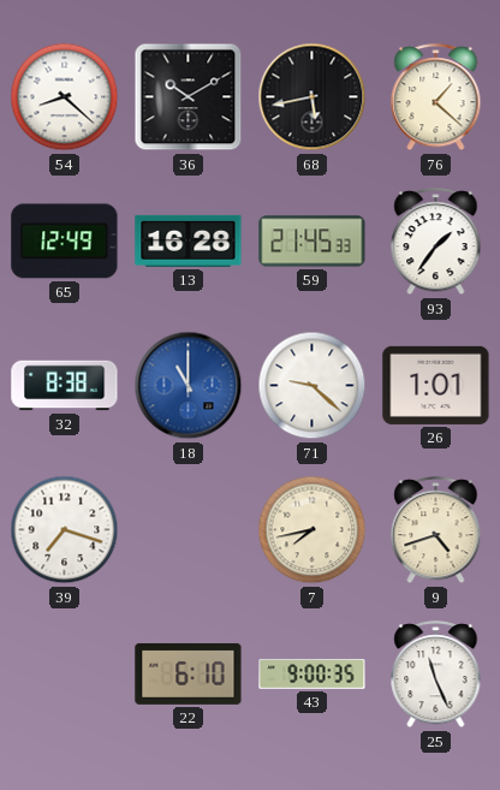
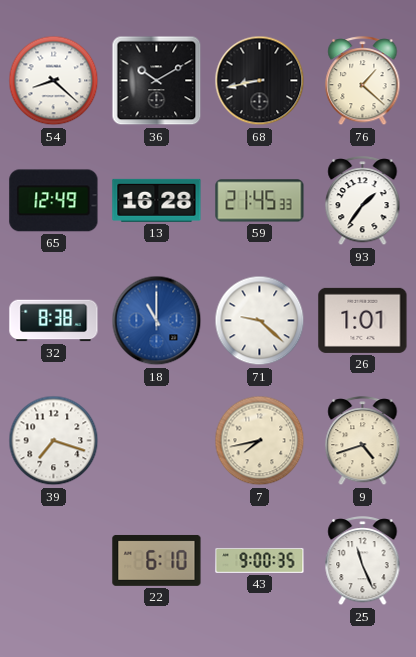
68: 5:43 -> 8:43 (260, 81)
